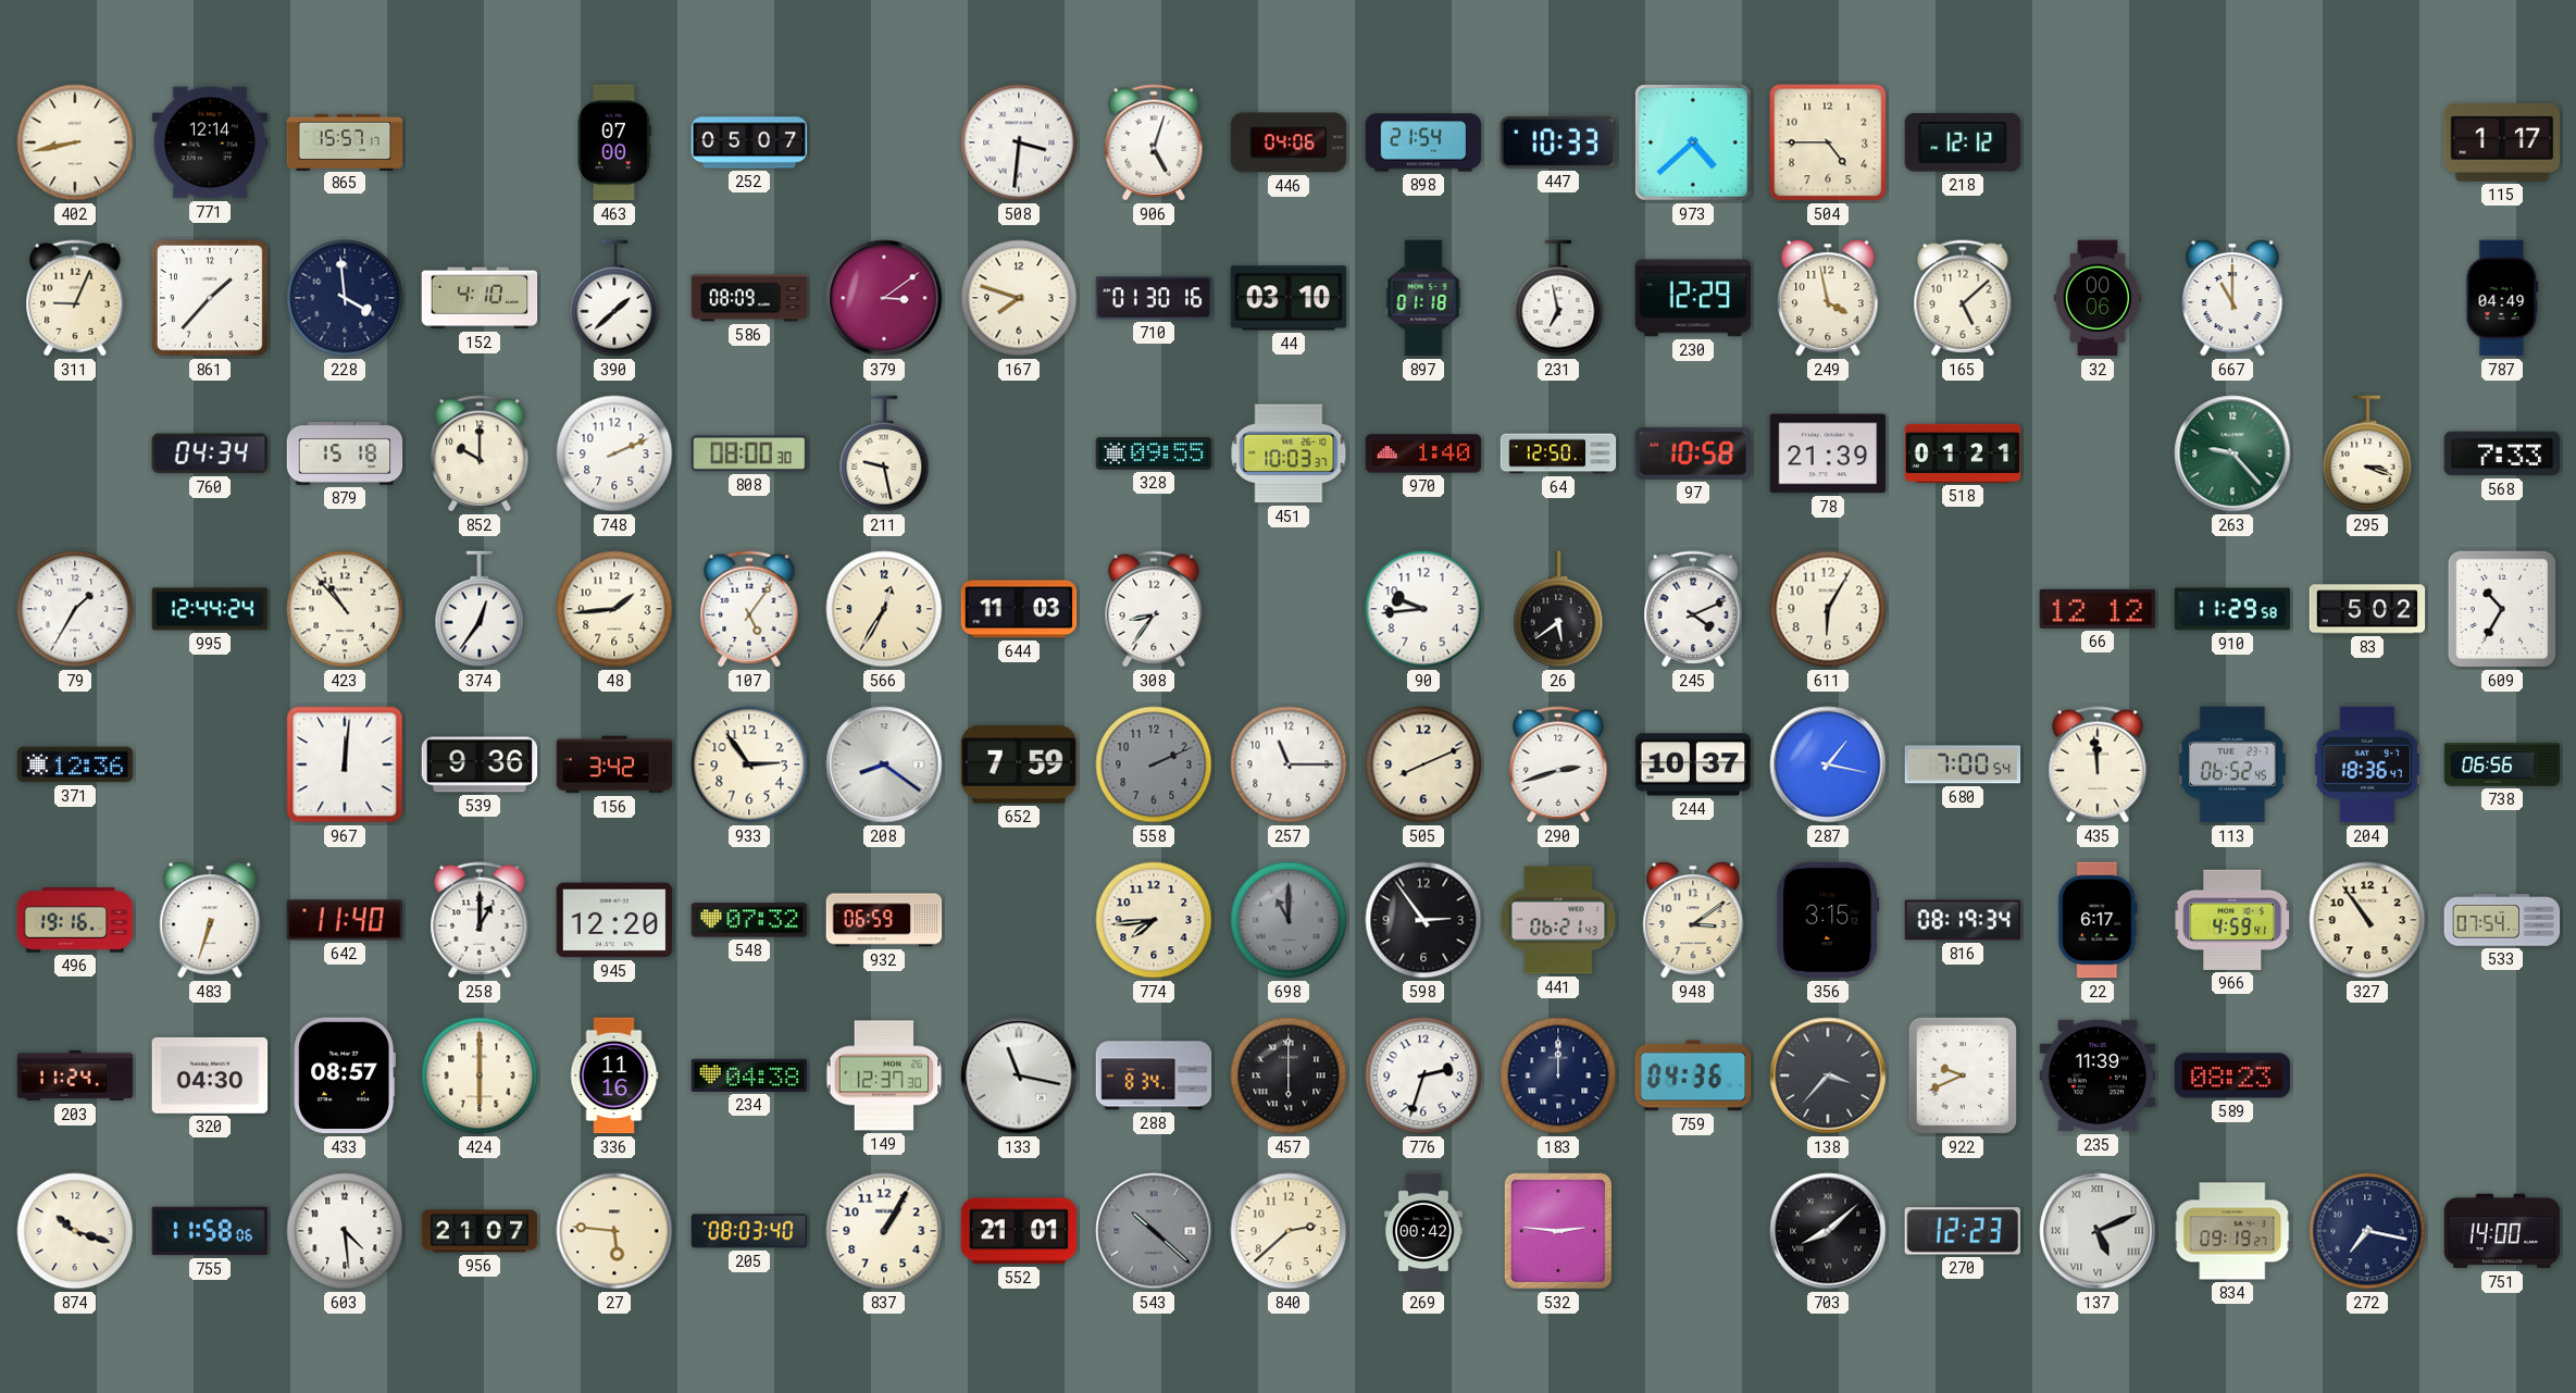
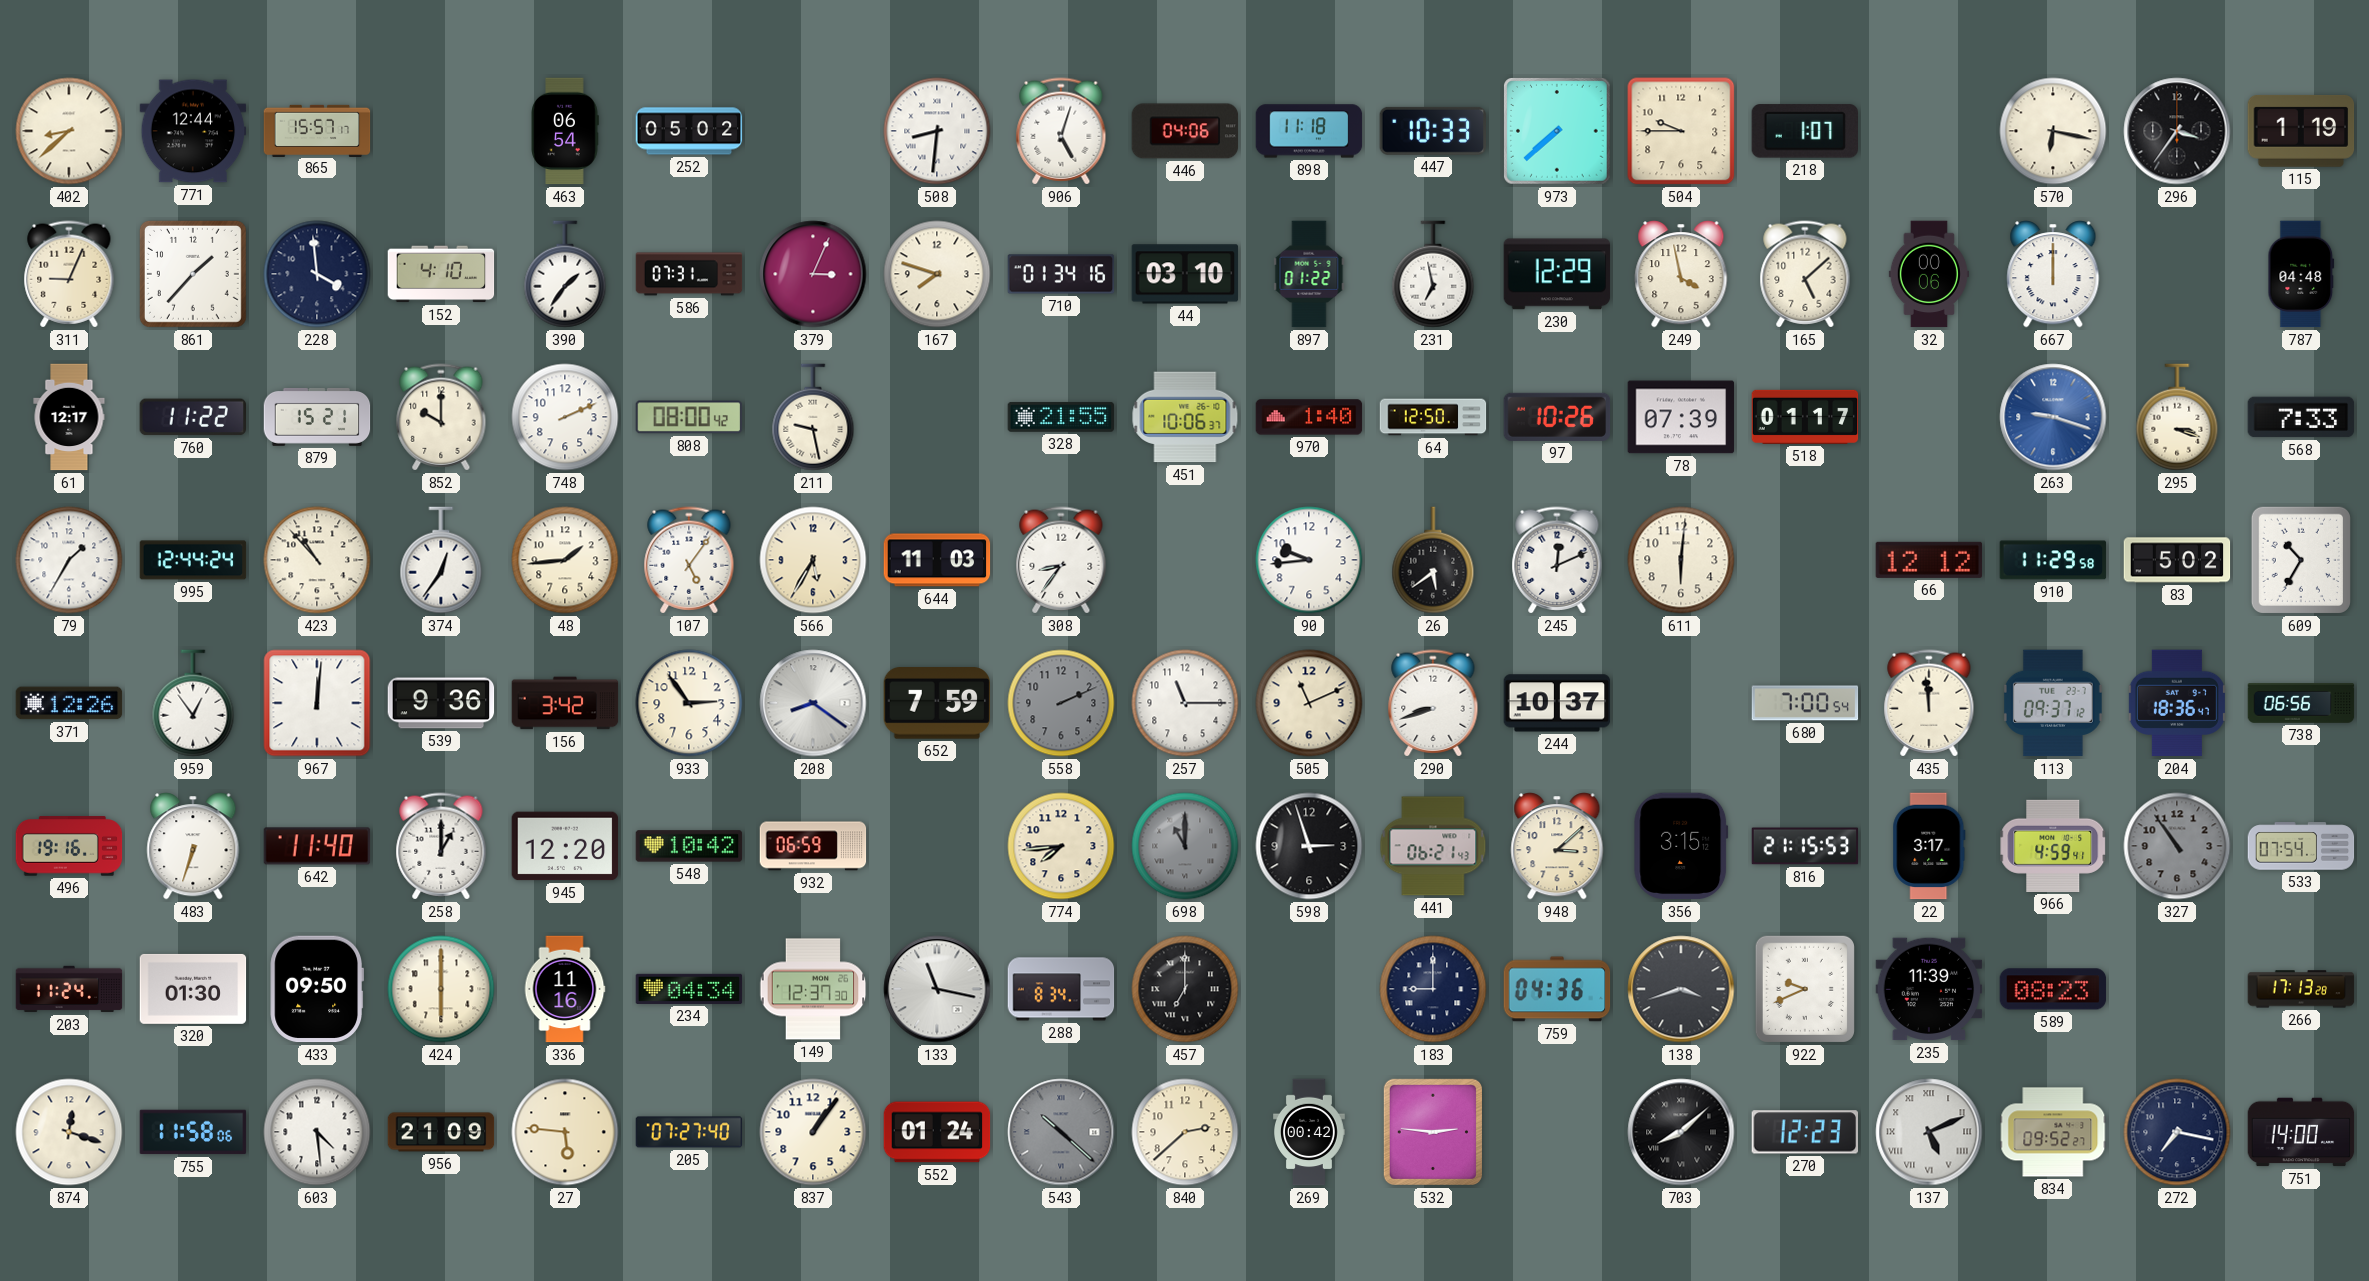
402: 8:43 -> 8:38 (69, 131)
771: 12:14 -> 12:44 (193, 131)
463: 07:00 -> 06:54 (565, 131)
252: 05:07 -> 05:02 (689, 131)
508: 3:31 -> 8:31 (937, 131)
898: 21:54 -> 11:18 (1309, 131)
973: 4:38 -> 7:38 (1558, 132)
504: 4:45 -> 9:45 (1681, 131)
218: 12:12 -> 1:07 (1804, 131)
570: none -> 6:17 (2053, 131)
296: none -> 3:36 (2177, 131)
115: 1:17 -> 1:19 (2301, 131)
390: 1:38 -> 1:36 (565, 274)
586: 08:09 -> 07:31 (689, 274)
379: 3:09 -> 3:04 (813, 274)
710: 01:30 -> 01:34 (1061, 274)
897: 01:18 -> 01:22 (1309, 274)
667: 11:00 -> 12:00 (2053, 274)
787: 04:49 -> 04:48 (2301, 274)
61: none -> 12:17 (69, 417)
760: 04:34 -> 11:22 (192, 417)
879: 15:18 -> 15:21 (317, 417)
808: 08:00:30 -> 08:00:42 (689, 417)
328: 09:55 -> 21:55 (1061, 417)
451: 10:03 -> 10:06 (1185, 417)
97: 10:58 -> 10:26 (1557, 417)
78: 21:39 -> 07:39 (1681, 417)
518: 01:21 -> 01:17 (1805, 417)
263: 9:23 -> 9:18 (2053, 417)
263 dial: green -> blue (2053, 417)
566: 12:35 -> 5:35 (813, 560)
245: 4:11 -> 12:11 (1557, 560)
611: 6:05 -> 6:01 (1681, 560)
371: 12:36 -> 12:26 (69, 703)
959: none -> 12:54 (193, 703)
505: 8:11 -> 11:11 (1309, 703)
290: 2:42 -> 8:42 (1433, 703)
287: 1:17 -> none (1828, 764)
113: 06:52 -> 09:37 (2053, 703)
548: 07:32 -> 10:42 (689, 846)
598: 2:54 -> 2:57 (1309, 846)
948: 3:09 -> 3:08 (1557, 846)
816: 08:19 -> 21:15 (1805, 846)
22: 6:17 -> 3:17 (1929, 846)
327 dial: cream -> grey (2177, 846)
320: 04:30 -> 01:30 (193, 989)
433: 08:57 -> 09:50 (316, 989)
234: 04:38 -> 04:34 (689, 989)
457: 6:00 -> 7:00 (1185, 989)
776: 2:33 -> none (1423, 1075)
183: 12:00 -> 9:00 (1433, 989)
138: 3:37 -> 3:42 (1681, 989)
266: none -> 17:13 (2301, 989)
874: 10:18 -> 12:18 (69, 1132)
956: 21:07 -> 21:09 (441, 1132)
205: 08:03 -> 07:27 (689, 1132)
837: 1:05 -> 1:06 (813, 1132)
552: 21:01 -> 01:24 (937, 1132)
834: 09:19 -> 09:52 (2053, 1132)
